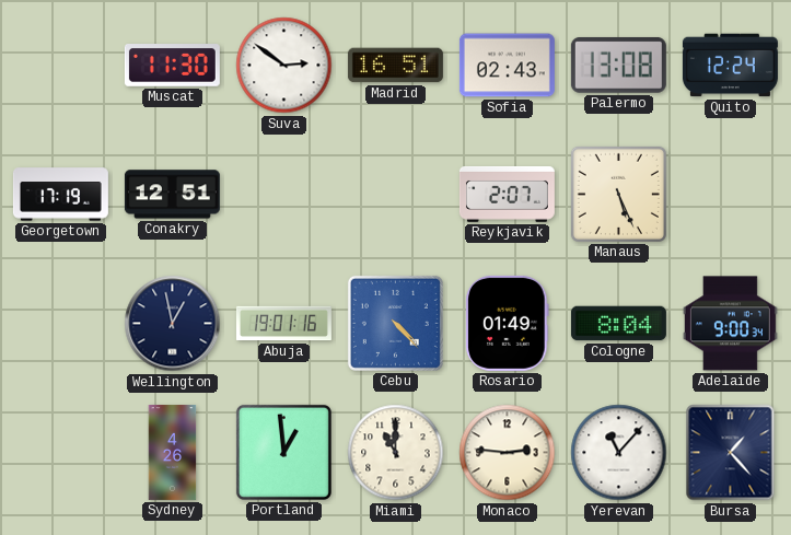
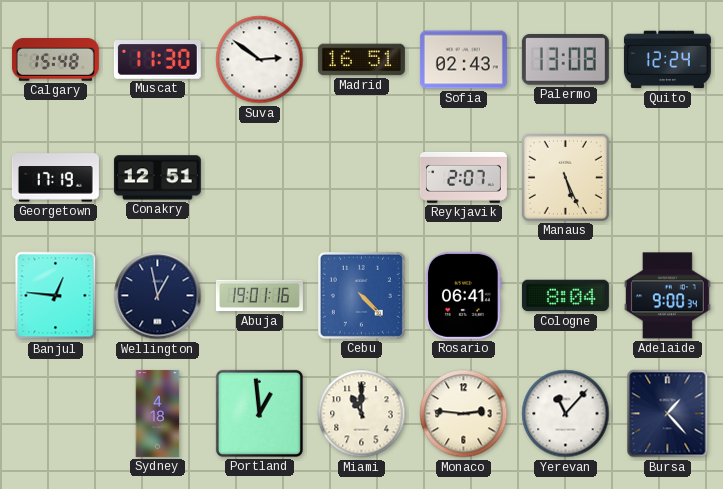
Calgary: none -> 15:48 (55, 60)
Banjul: none -> 12:46 (56, 296)
Rosario: 01:49 -> 06:41 (464, 295)
Sydney: 4:26 -> 4:18 (158, 413)
